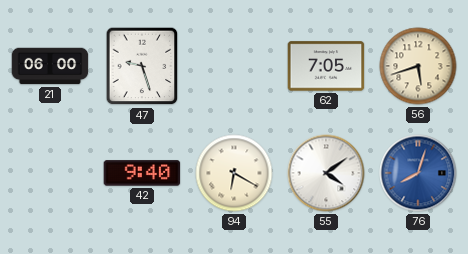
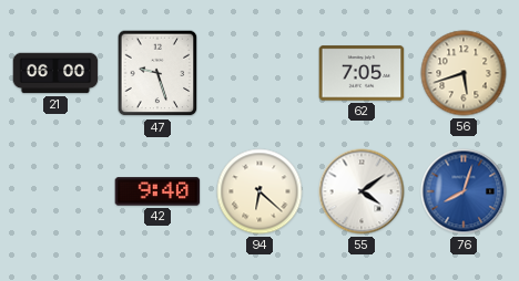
94: 6:20 -> 6:22 (259, 191)
